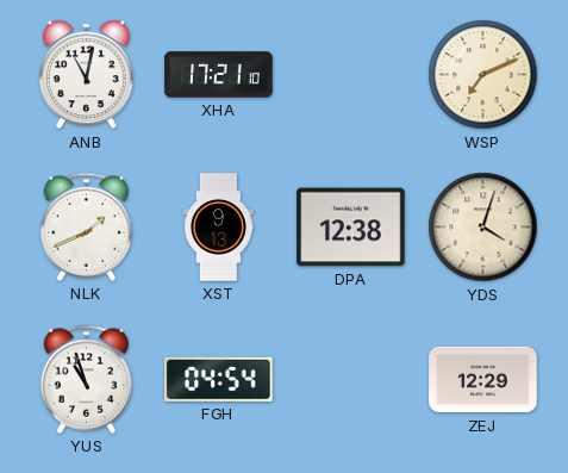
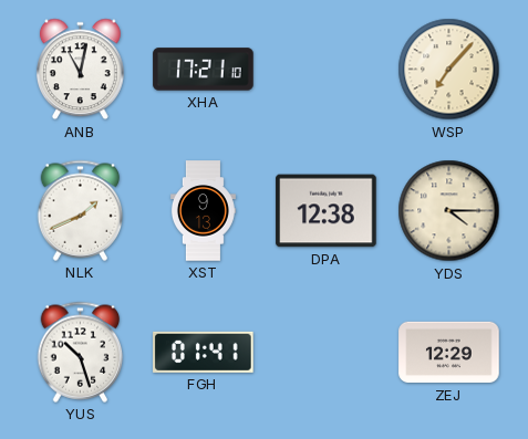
WSP: 7:11 -> 7:07 (449, 70)
YDS: 4:03 -> 4:15 (449, 211)
YUS: 10:57 -> 10:27 (81, 352)
FGH: 04:54 -> 01:41 (204, 352)
